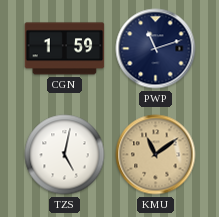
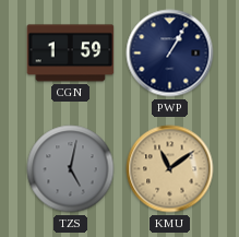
PWP: 11:12 -> 1:05 (170, 54)
TZS dial: white -> grey (71, 169)
